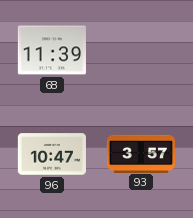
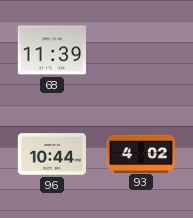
96: 10:47 -> 10:44 (52, 154)
93: 3:57 -> 4:02 (141, 153)
